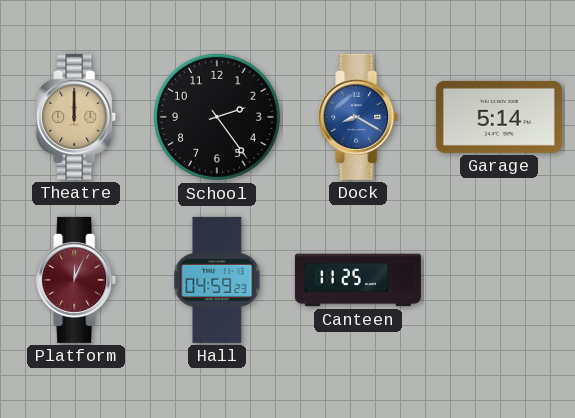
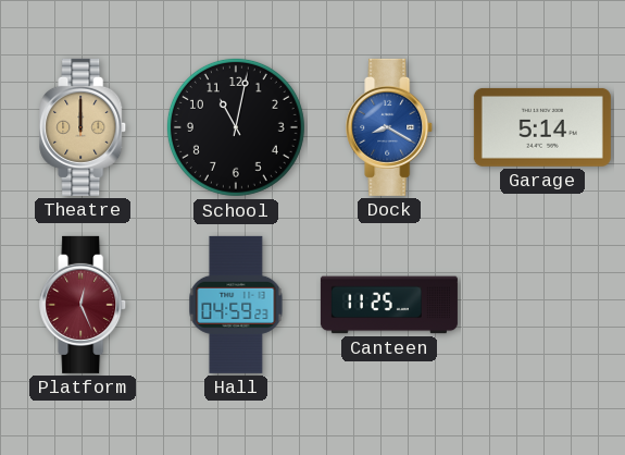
School: 2:24 -> 11:02 (236, 127)
Platform: 12:04 -> 12:26 (84, 305)
